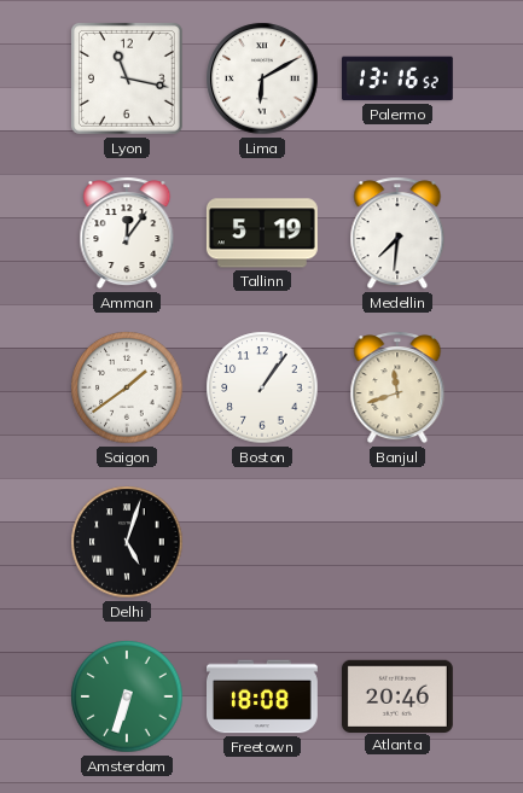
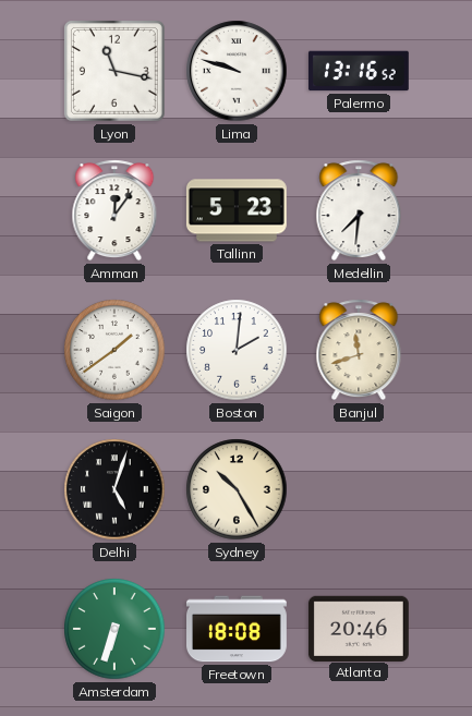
Lima: 6:10 -> 9:48 (237, 71)
Tallinn: 5:19 -> 5:23 (237, 210)
Boston: 1:06 -> 2:01 (237, 350)
Sydney: none -> 10:25 (237, 489)
